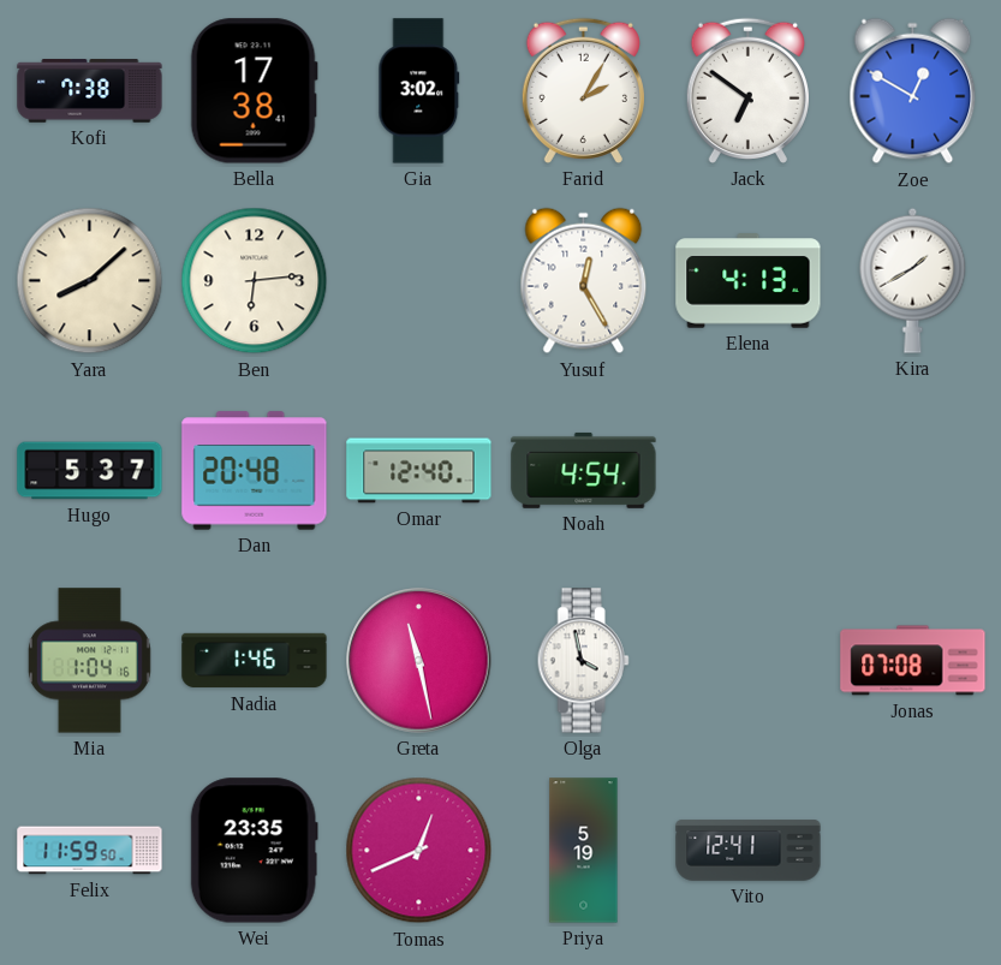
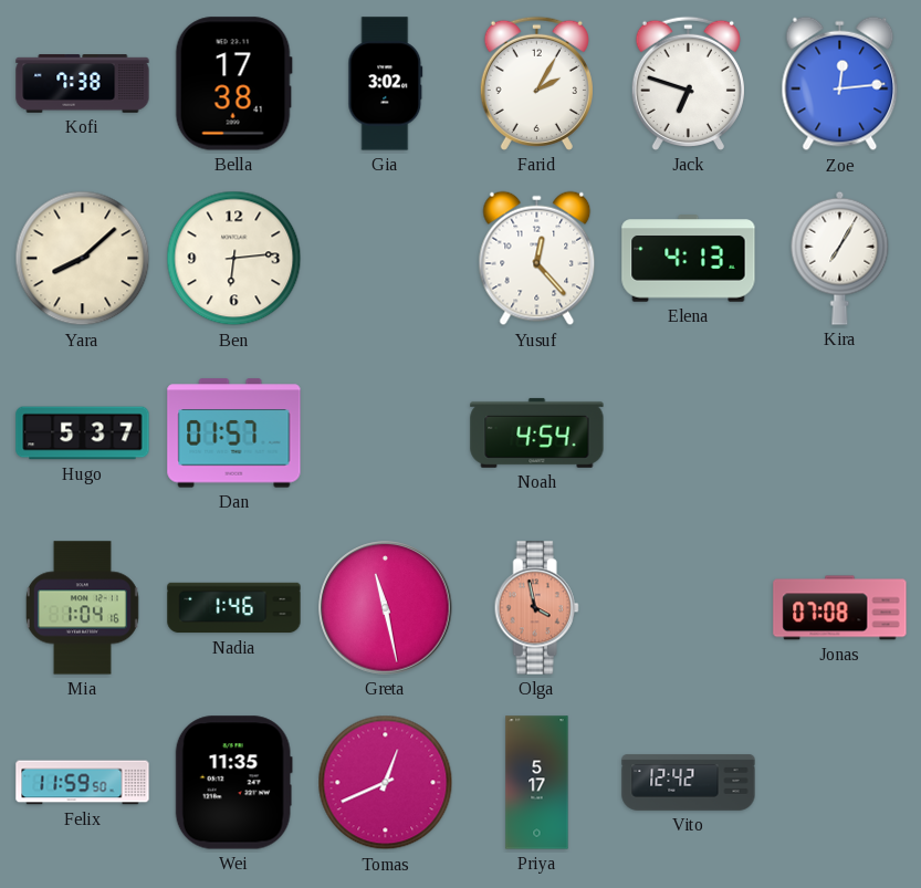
Jack: 6:51 -> 6:48 (688, 83)
Zoe: 12:50 -> 12:14 (840, 84)
Yusuf: 12:25 -> 12:23 (537, 259)
Kira: 1:40 -> 7:05 (840, 258)
Dan: 20:48 -> 01:57 (234, 433)
Omar: 12:40 -> none (419, 471)
Olga dial: white -> salmon (536, 608)
Wei: 23:35 -> 11:35 (233, 783)
Priya: 5:19 -> 5:17 (537, 783)
Vito: 12:41 -> 12:42 (689, 783)
